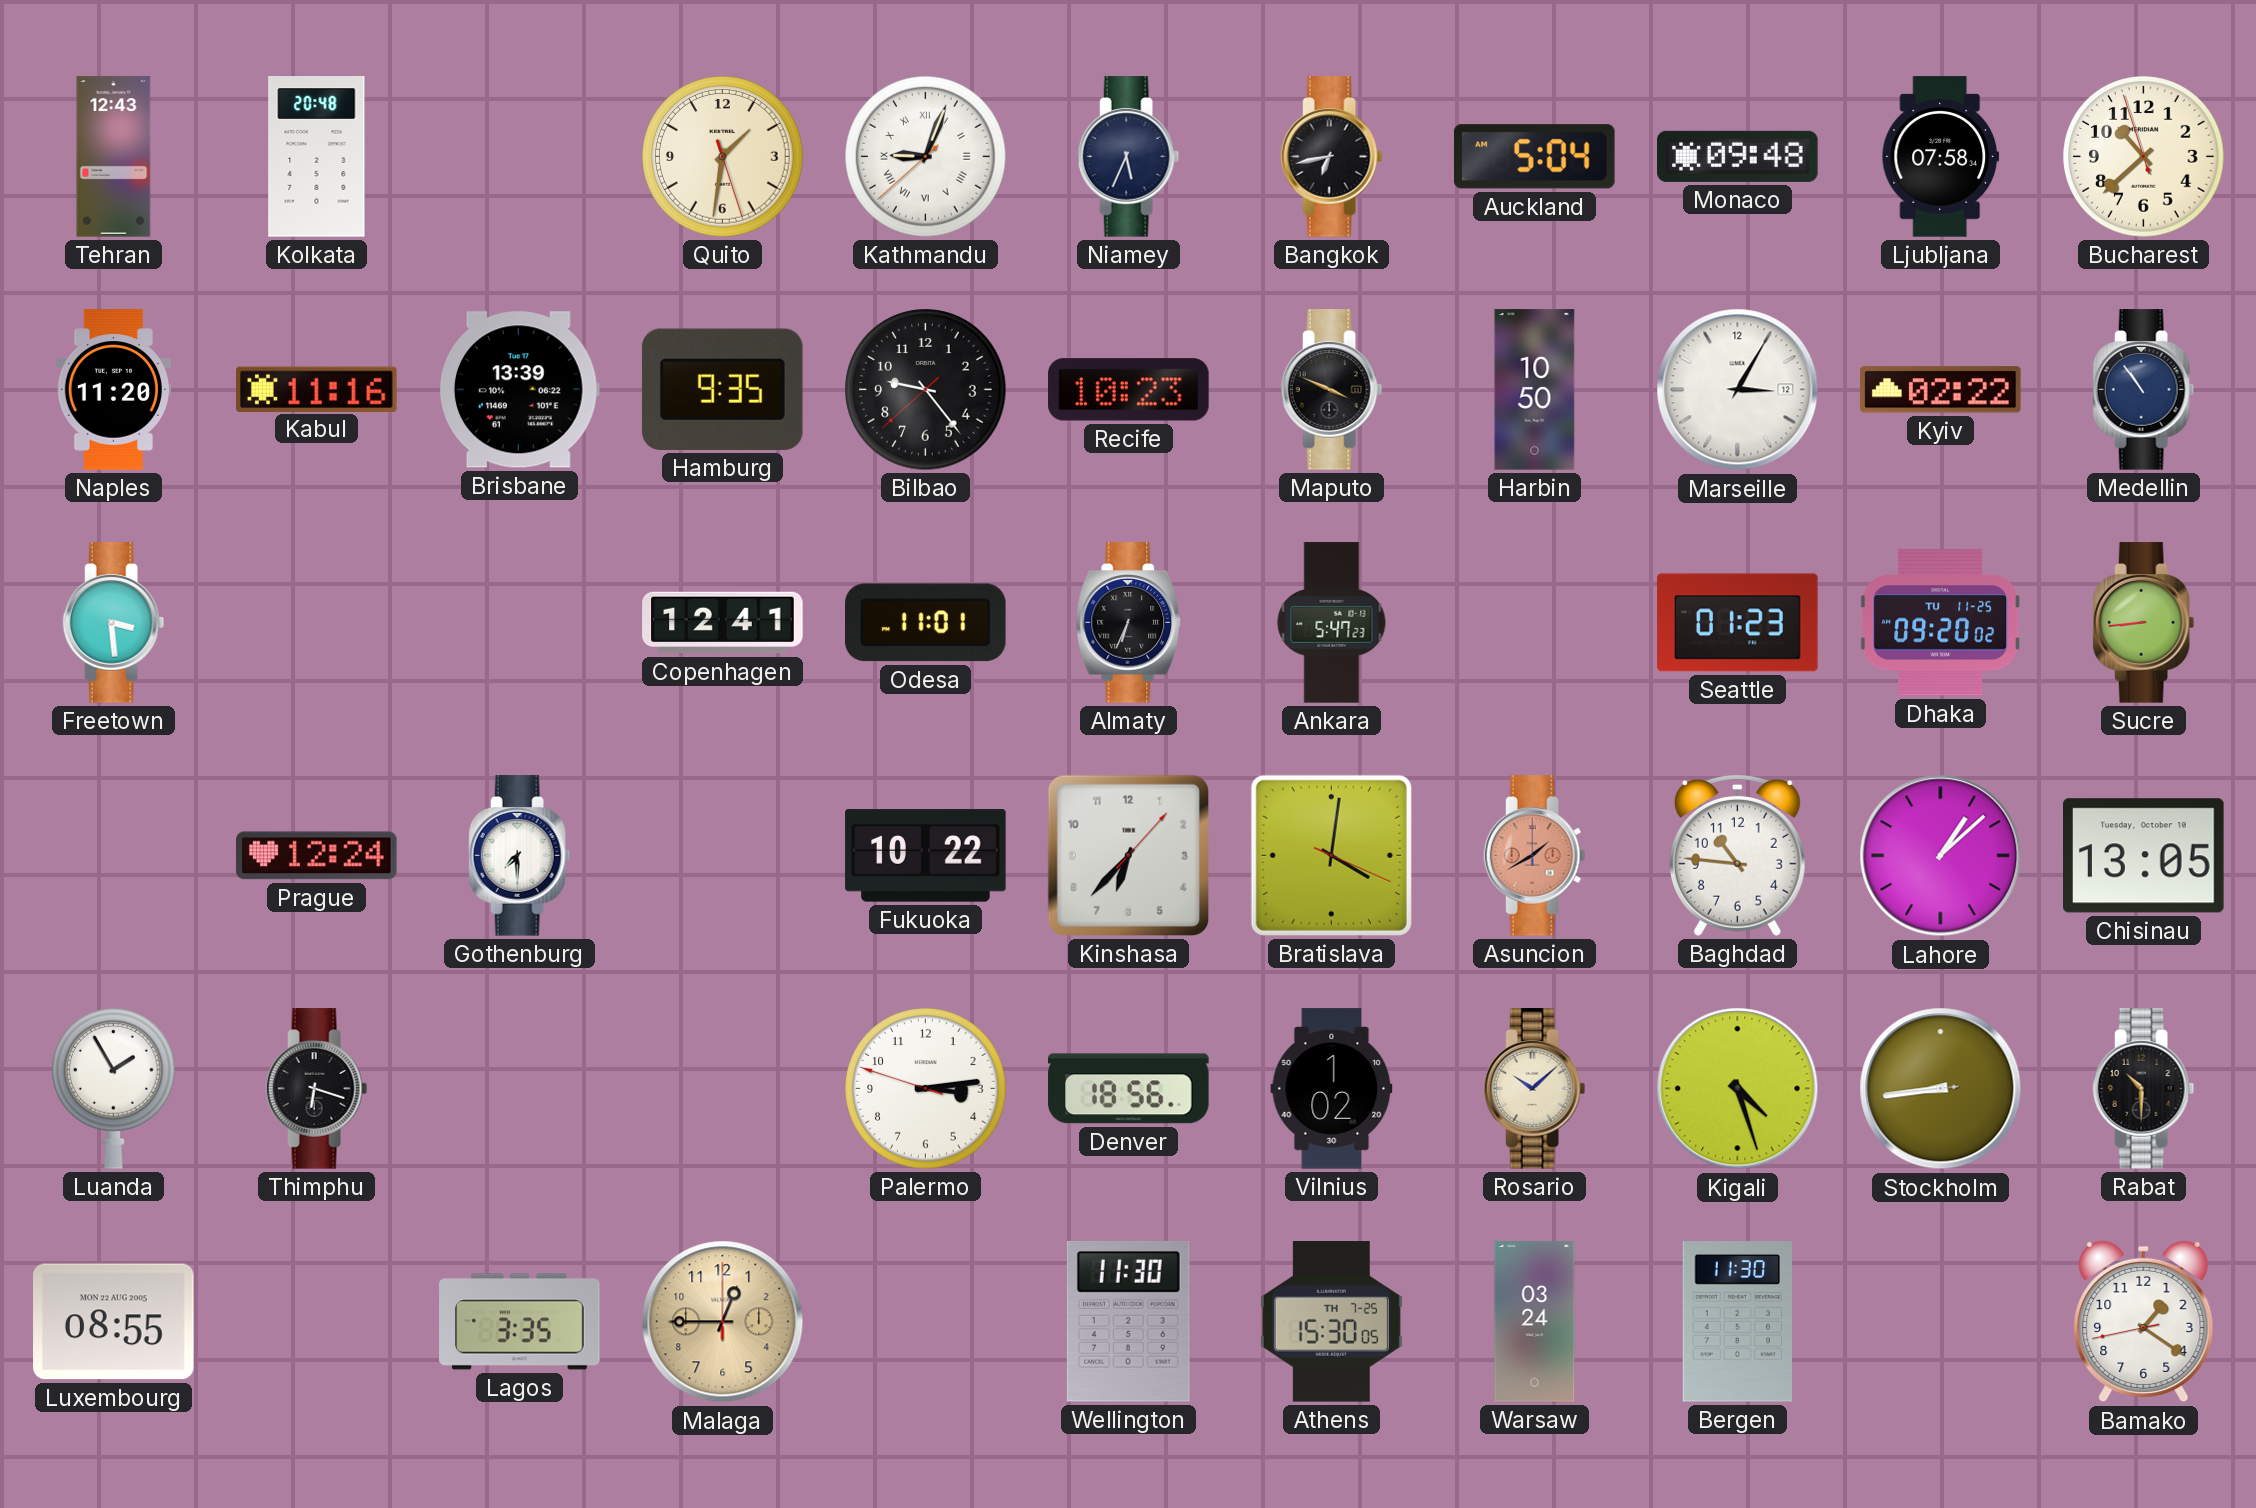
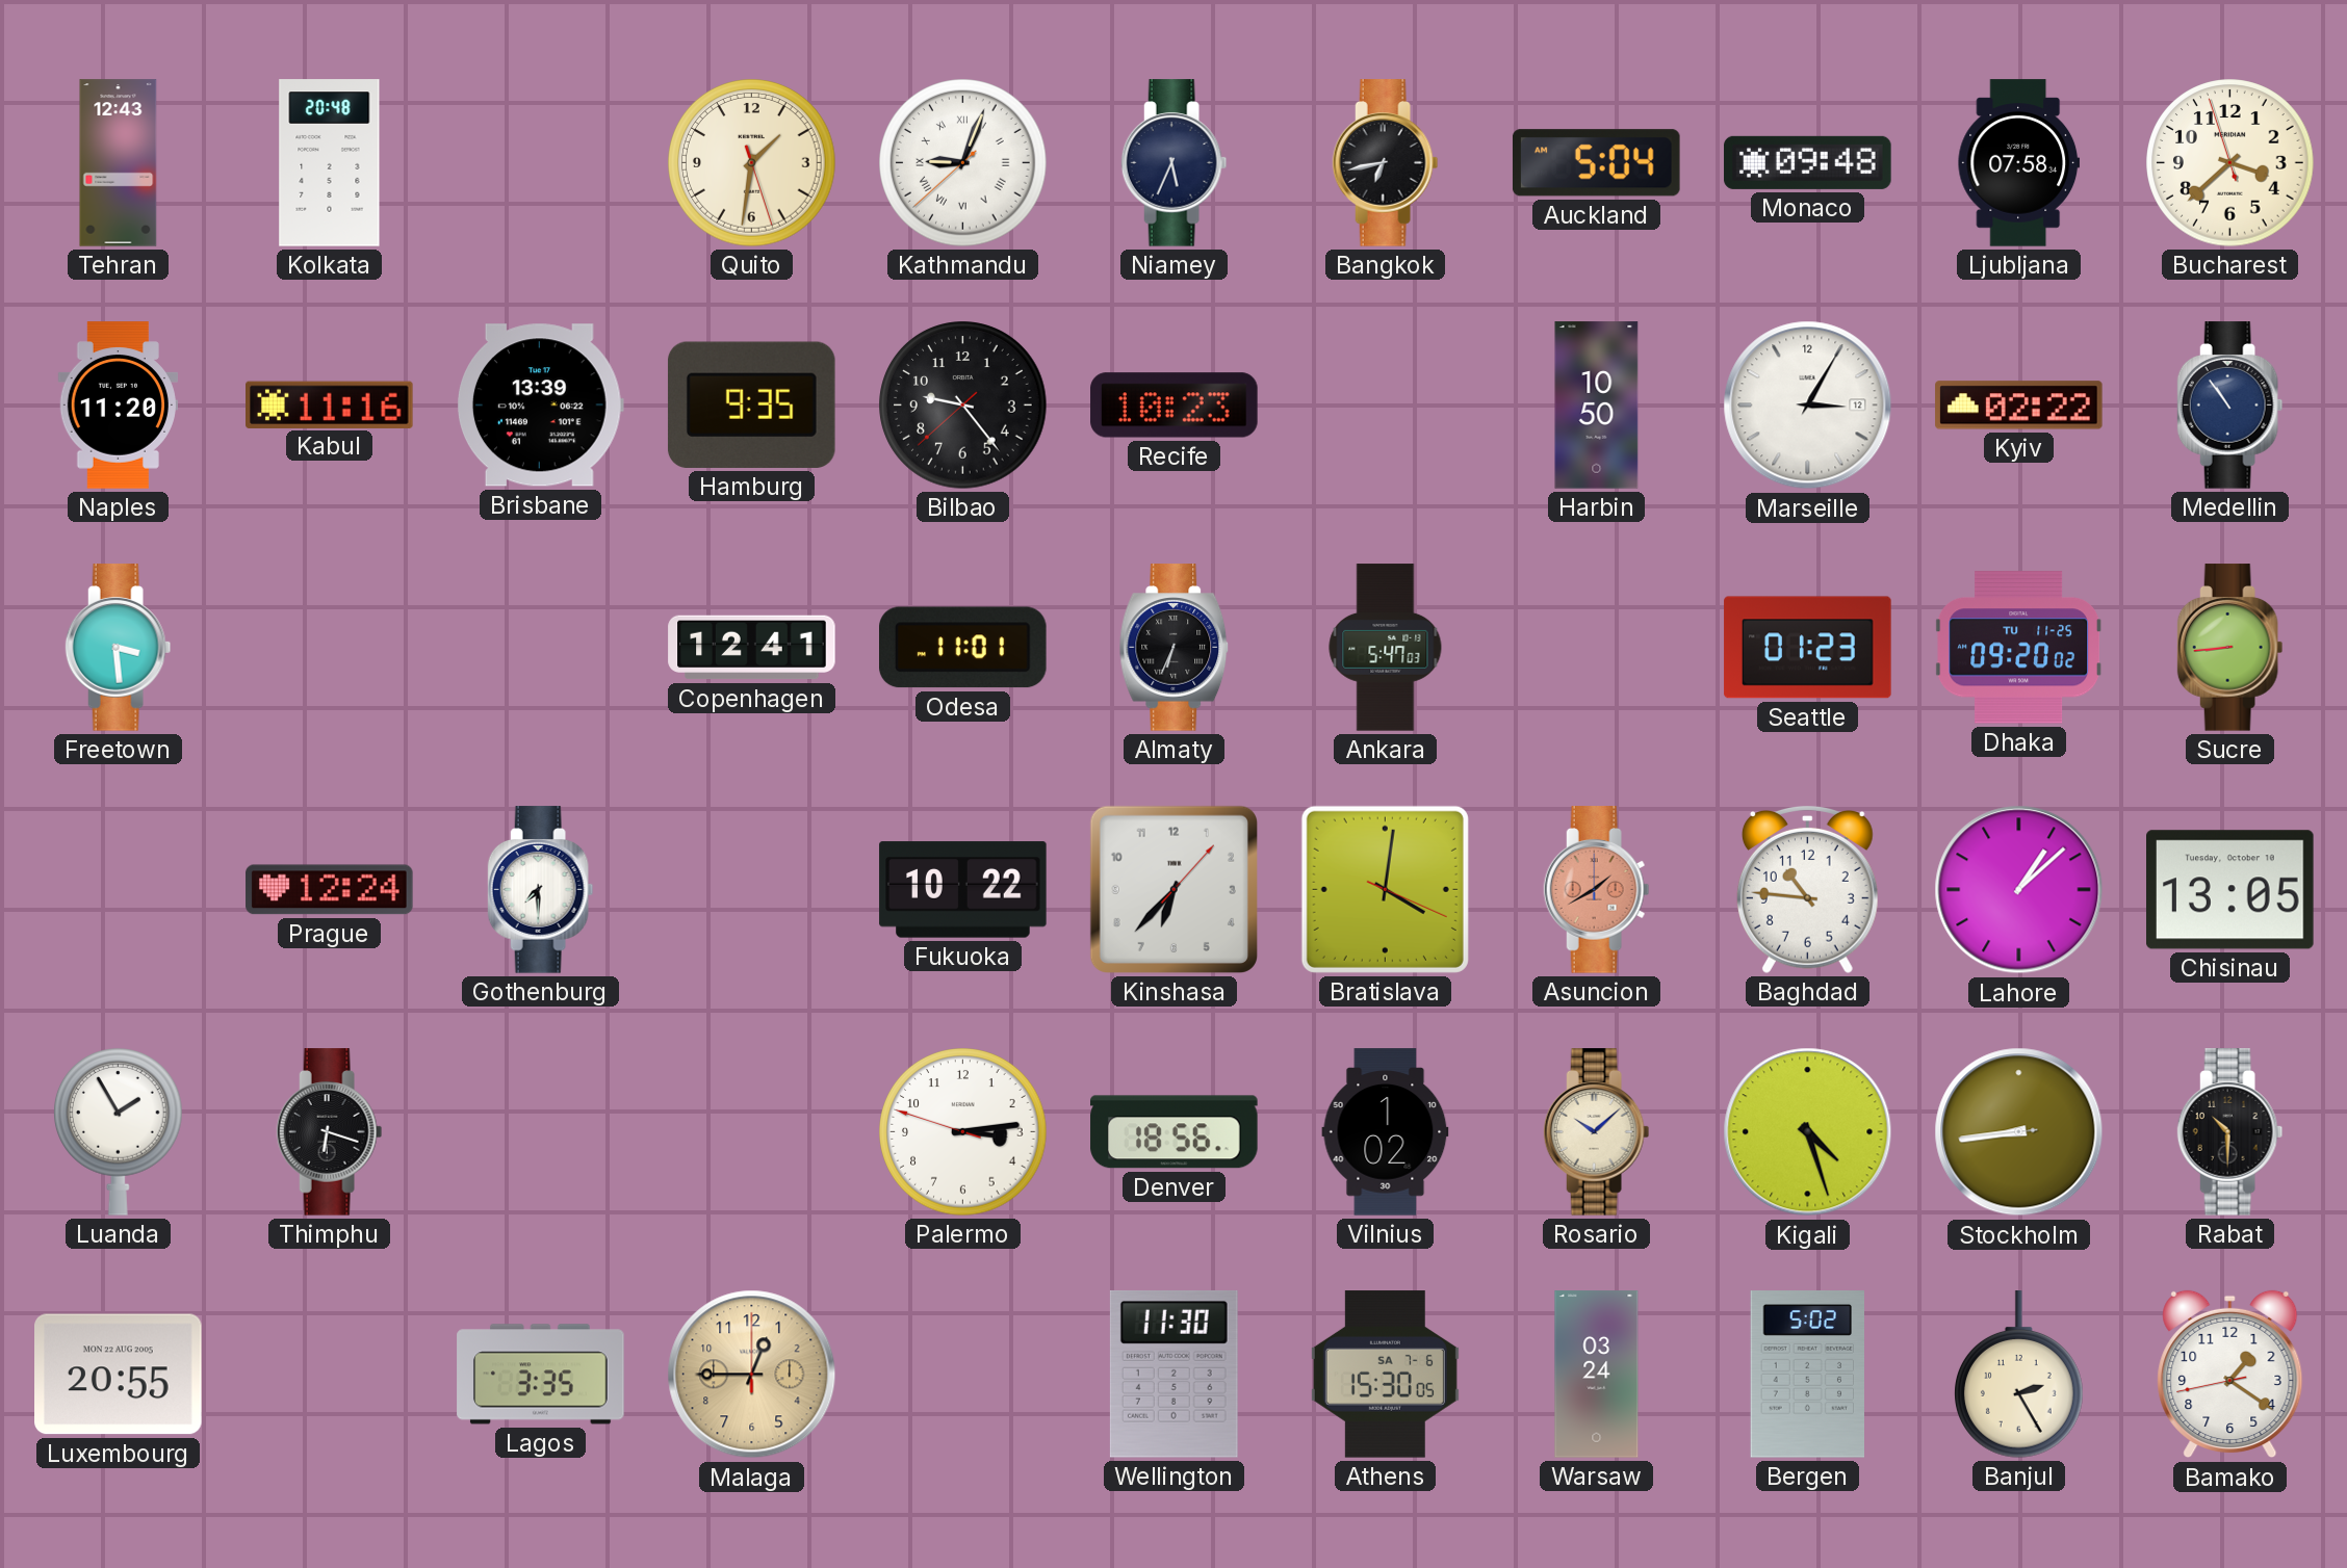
Bucharest: 10:37 -> 3:37 (2230, 163)
Maputo: 3:49 -> none (1332, 390)
Ankara: 5:47:23 -> 5:47:03 (1386, 648)
Luxembourg: 08:55 -> 20:55 (119, 1375)
Athens date: TH 7-25 -> SA 7-6 (1385, 1375)
Bergen: 11:30 -> 5:02 (1807, 1375)
Banjul: none -> 2:25 (2019, 1375)
